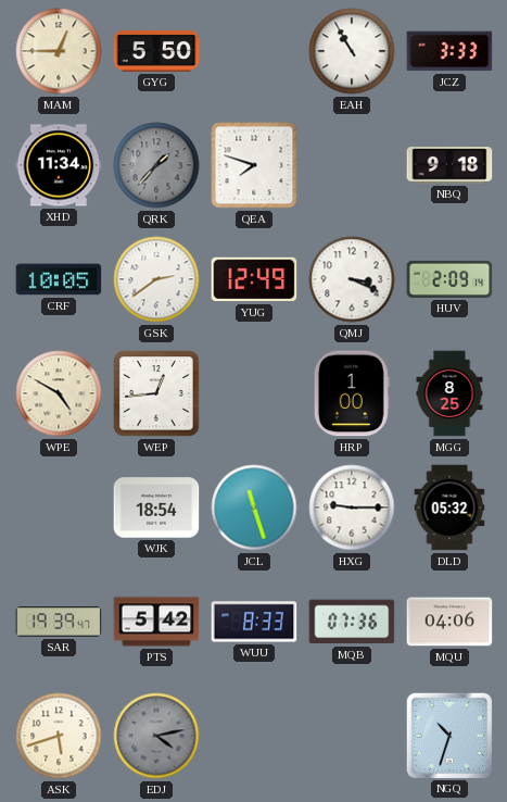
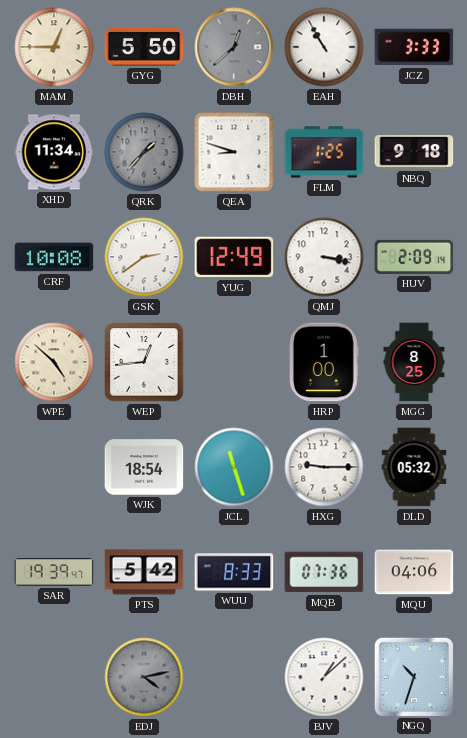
DBH: none -> 12:38 (234, 47)
QEA: 7:48 -> 8:48 (234, 152)
FLM: none -> 1:25 (324, 152)
CRF: 10:05 -> 10:08 (54, 257)
QMJ: 3:19 -> 3:17 (324, 257)
WPE: 4:50 -> 4:52 (54, 362)
ASK: 5:42 -> none (59, 736)
BJV: none -> 1:08 (324, 677)
